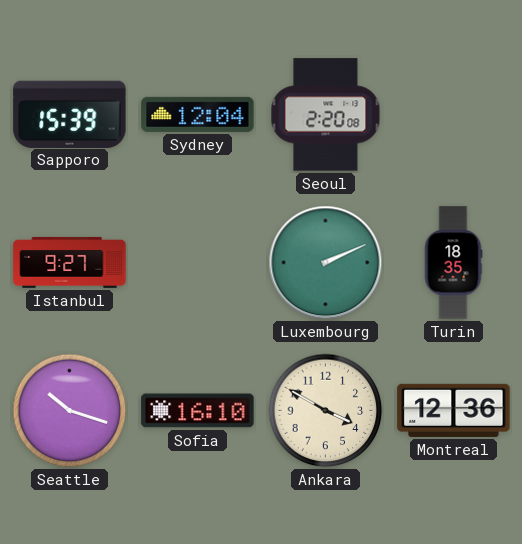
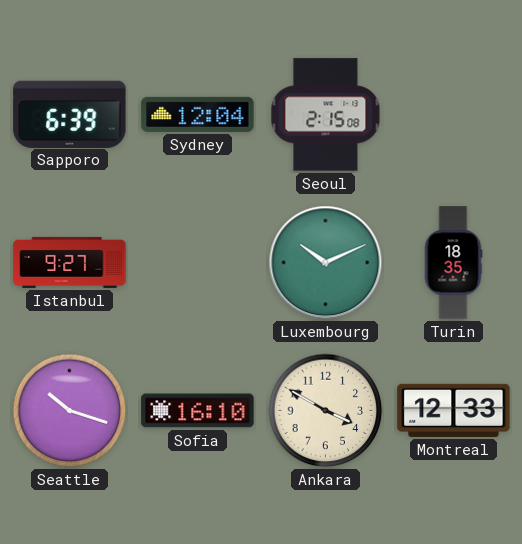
Sapporo: 15:39 -> 6:39 (70, 114)
Seoul: 2:20 -> 2:15 (326, 115)
Luxembourg: 2:11 -> 10:11 (326, 263)
Montreal: 12:36 -> 12:33 (454, 410)
